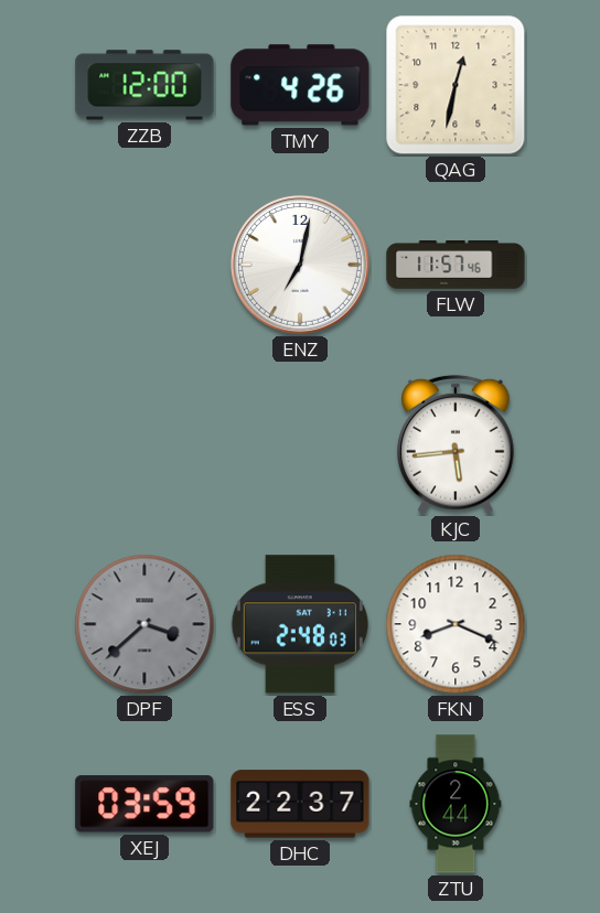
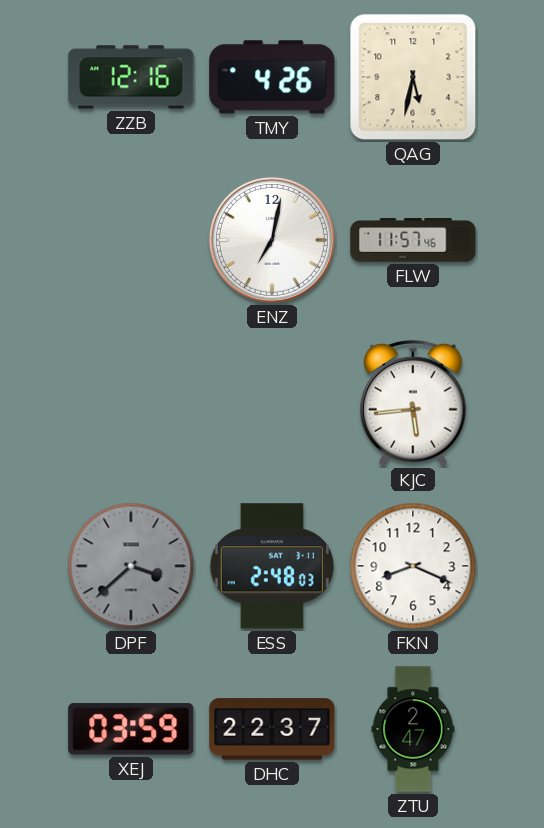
ZZB: 12:00 -> 12:16 (131, 77)
QAG: 12:32 -> 5:32 (413, 77)
ZTU: 2:44 -> 2:47 (413, 729)
